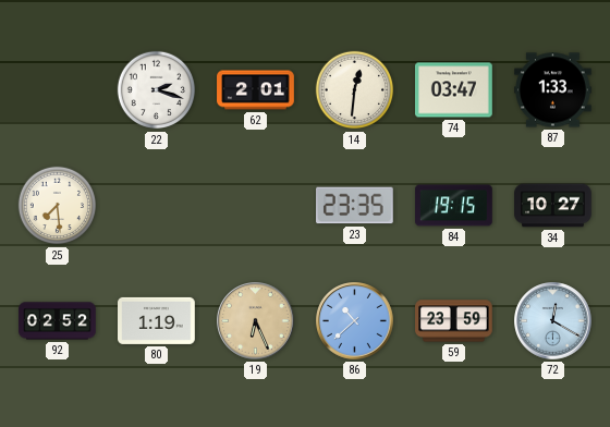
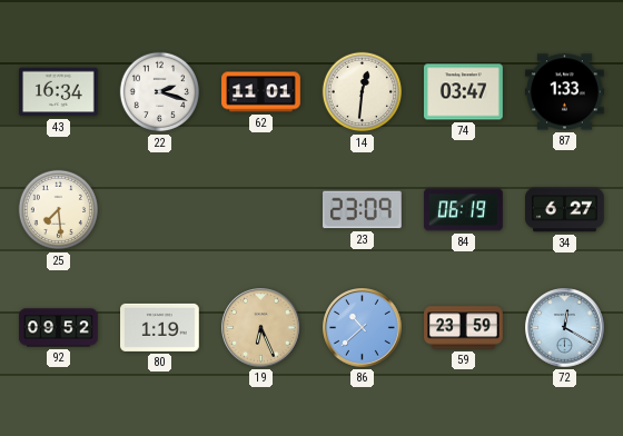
43: none -> 16:34 (59, 92)
62: 2:01 -> 11:01 (261, 92)
23: 23:35 -> 23:09 (363, 210)
84: 19:15 -> 06:19 (464, 210)
34: 10:27 -> 6:27 (565, 210)
92: 02:52 -> 09:52 (59, 328)
